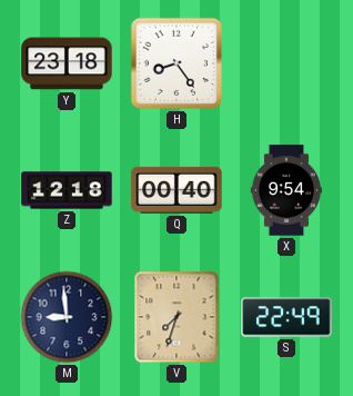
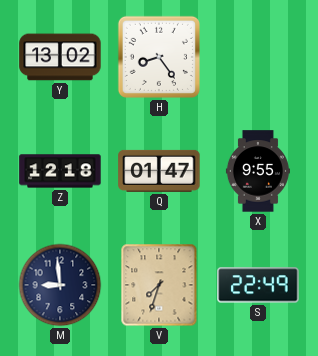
Y: 23:18 -> 13:02 (60, 57)
Q: 00:40 -> 01:47 (159, 171)
X: 9:54 -> 9:55 (258, 171)
